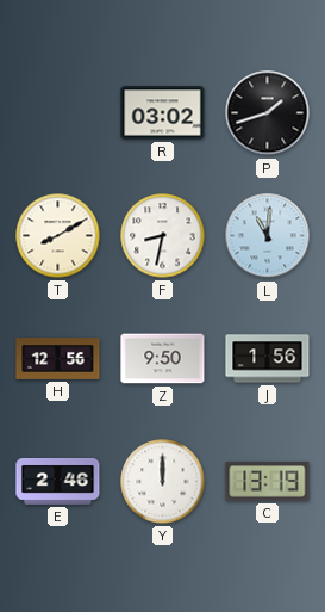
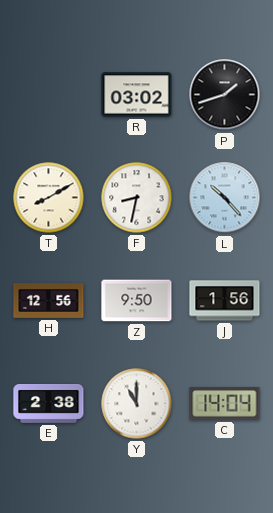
L: 11:01 -> 10:23 (225, 198)
E: 2:46 -> 2:38 (49, 404)
Y: 12:00 -> 11:00 (137, 404)
C: 13:19 -> 14:04 (225, 404)
